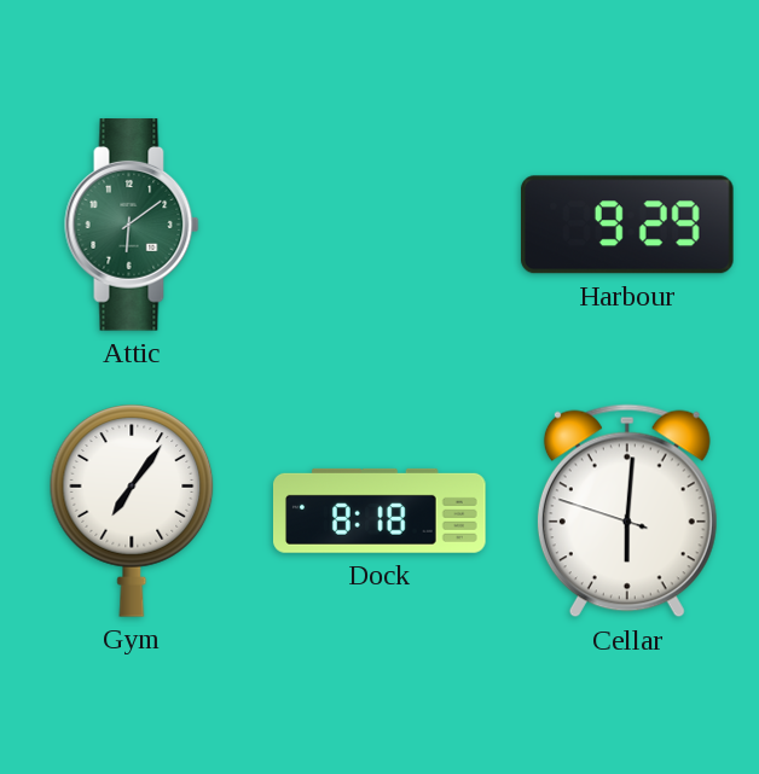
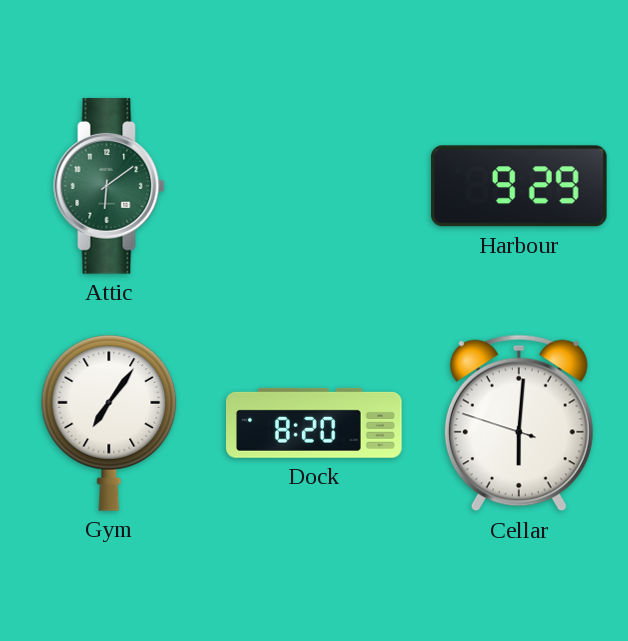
Dock: 8:18 -> 8:20 (315, 423)
